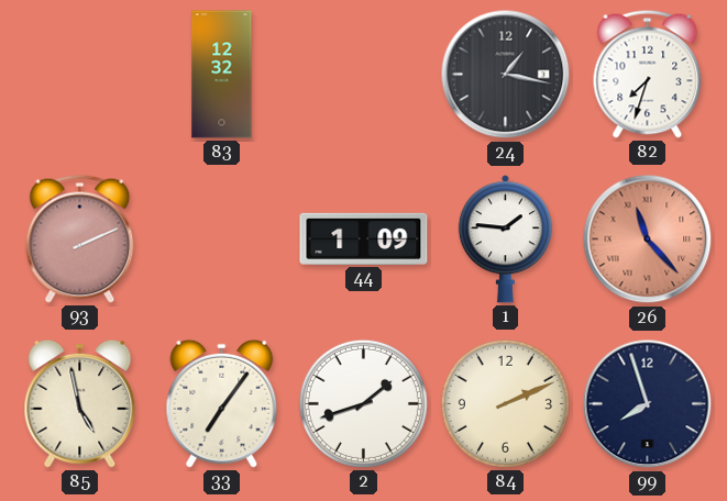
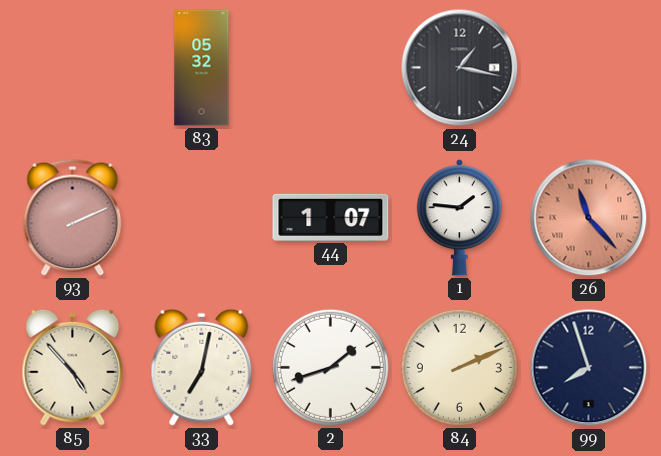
83: 12:32 -> 05:32 (202, 68)
82: 7:33 -> none (648, 74)
44: 1:09 -> 1:07 (331, 217)
85: 4:58 -> 4:53 (73, 367)
33: 7:06 -> 7:02 (202, 367)
